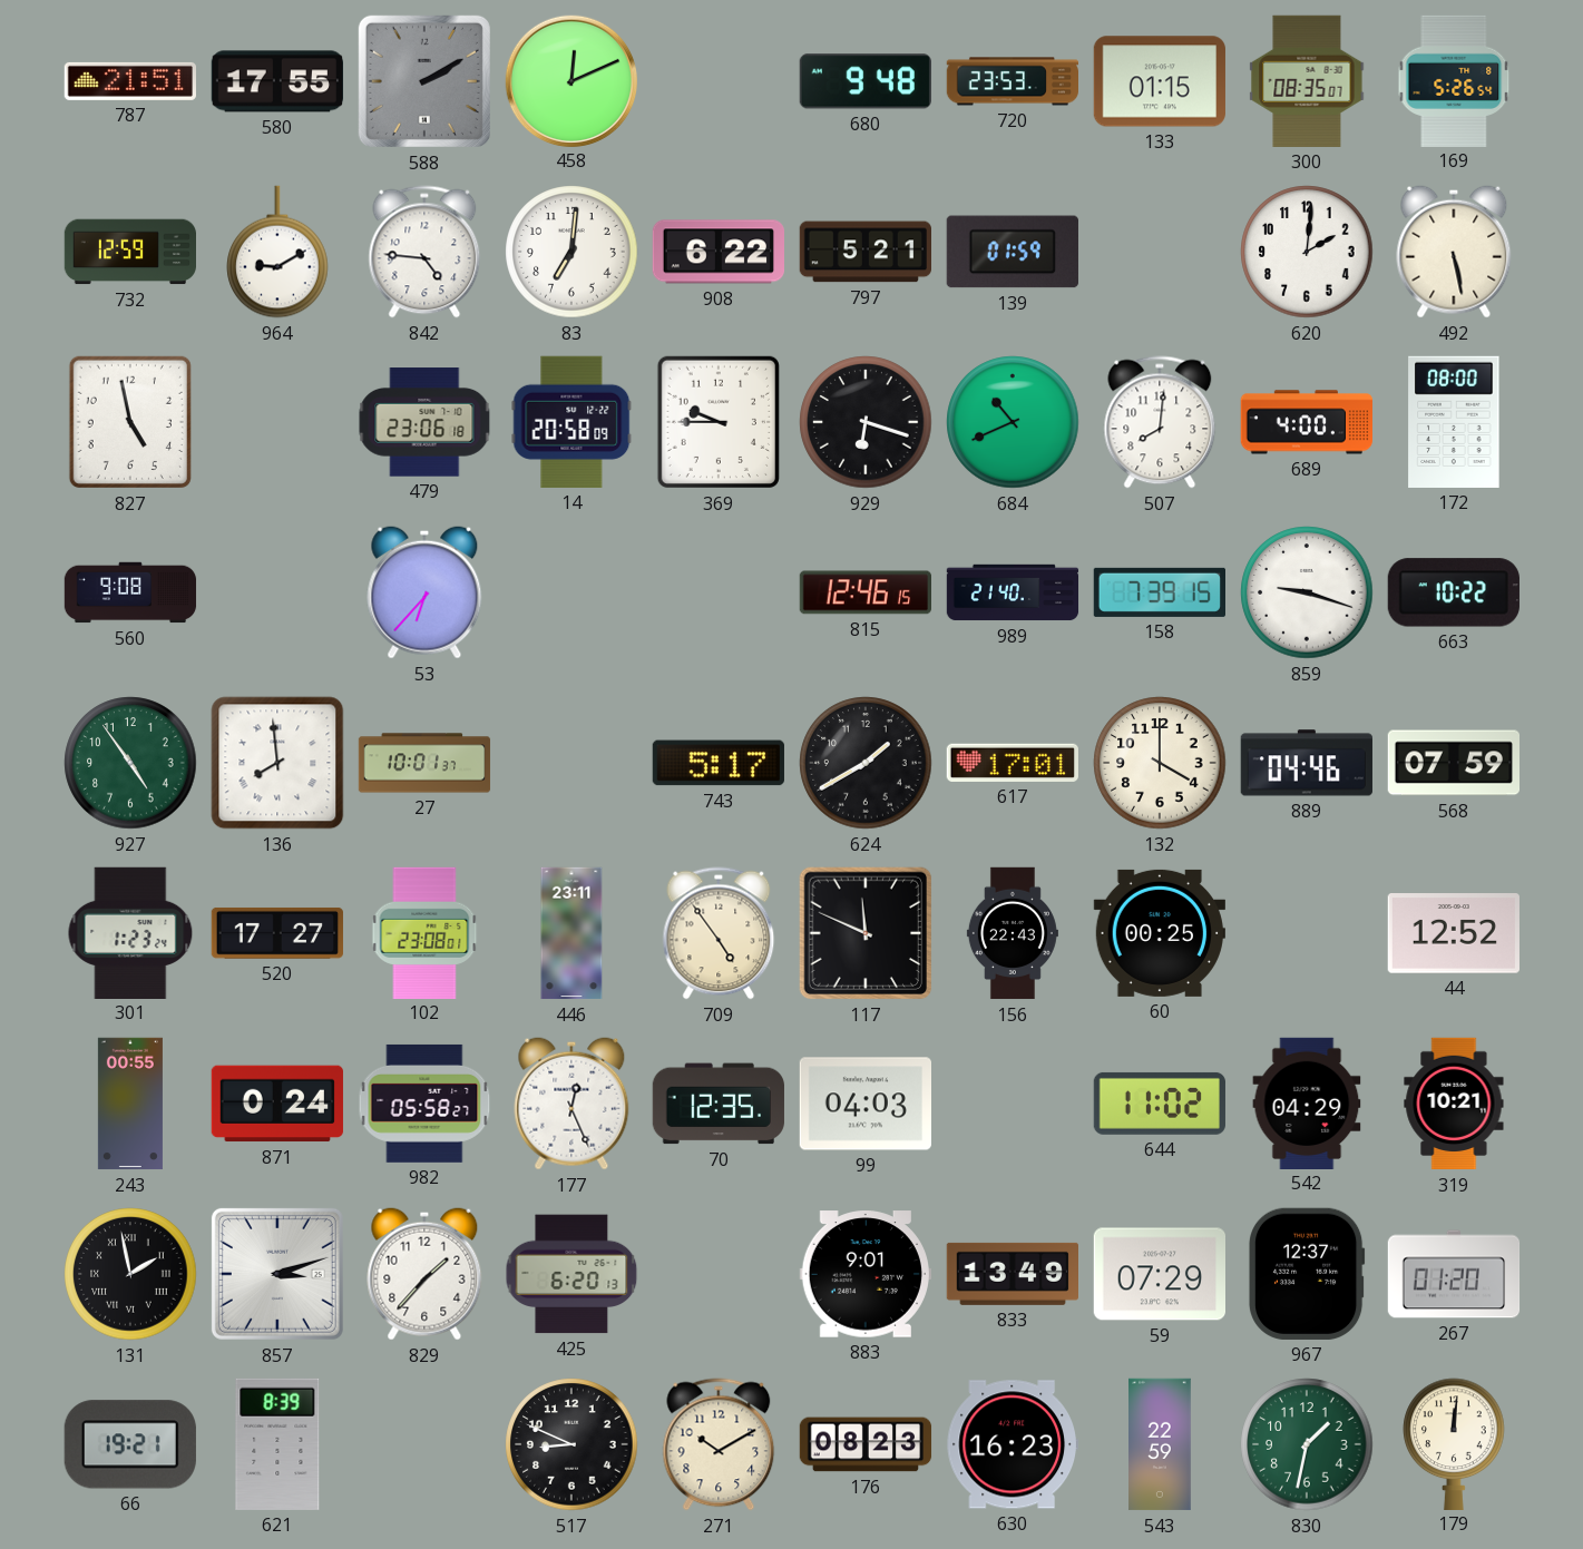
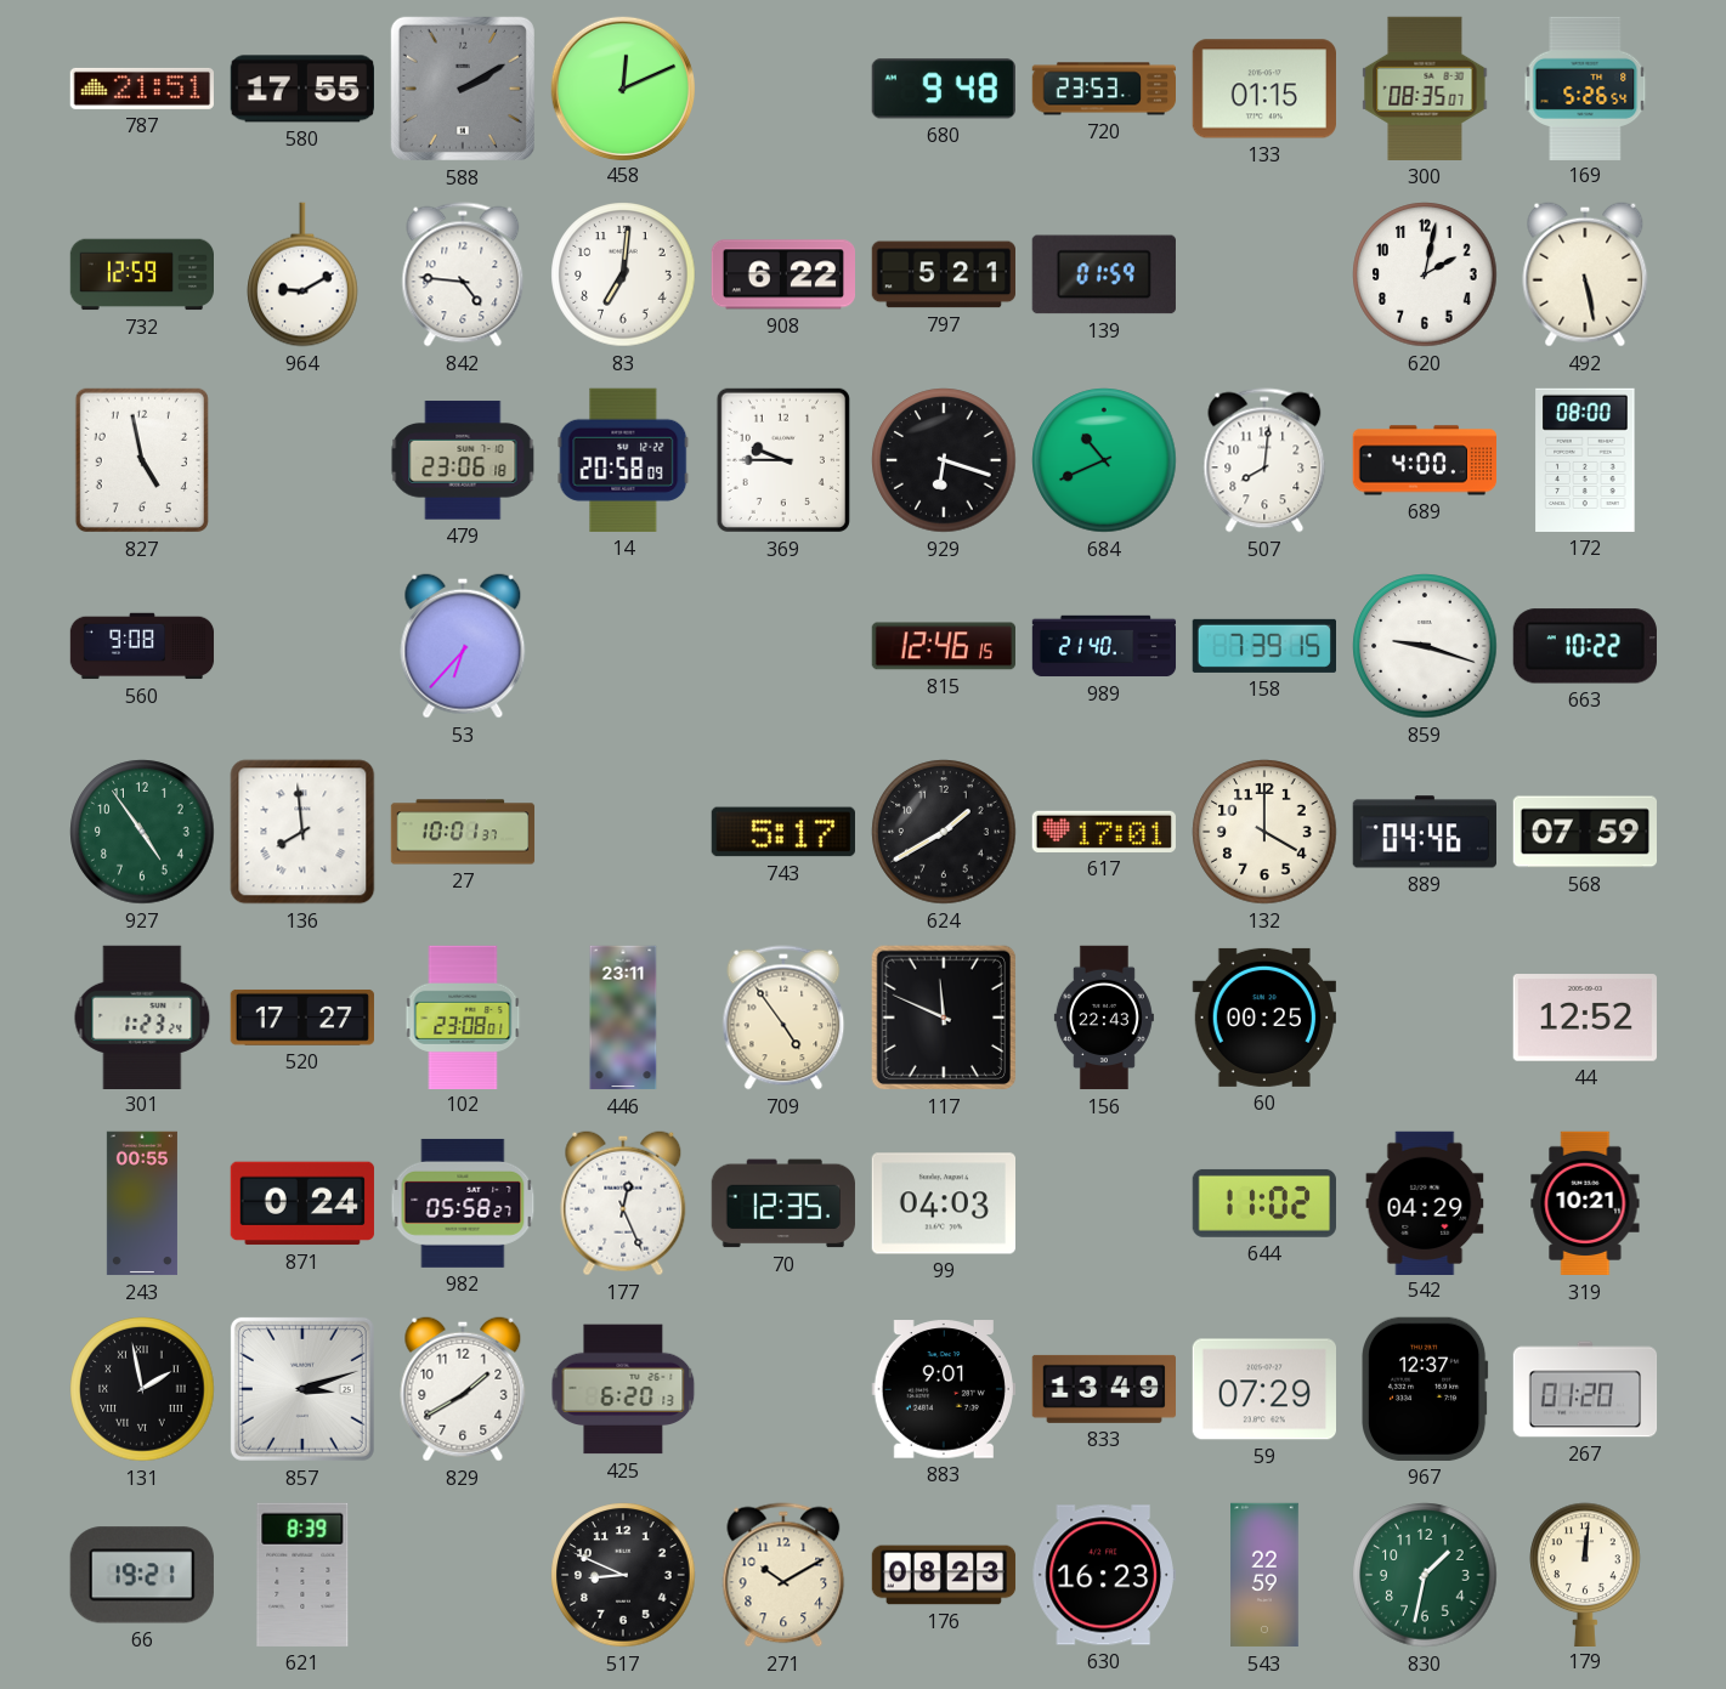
620: 2:01 -> 2:02 (1425, 274)
829: 1:37 -> 1:40 (463, 1389)
